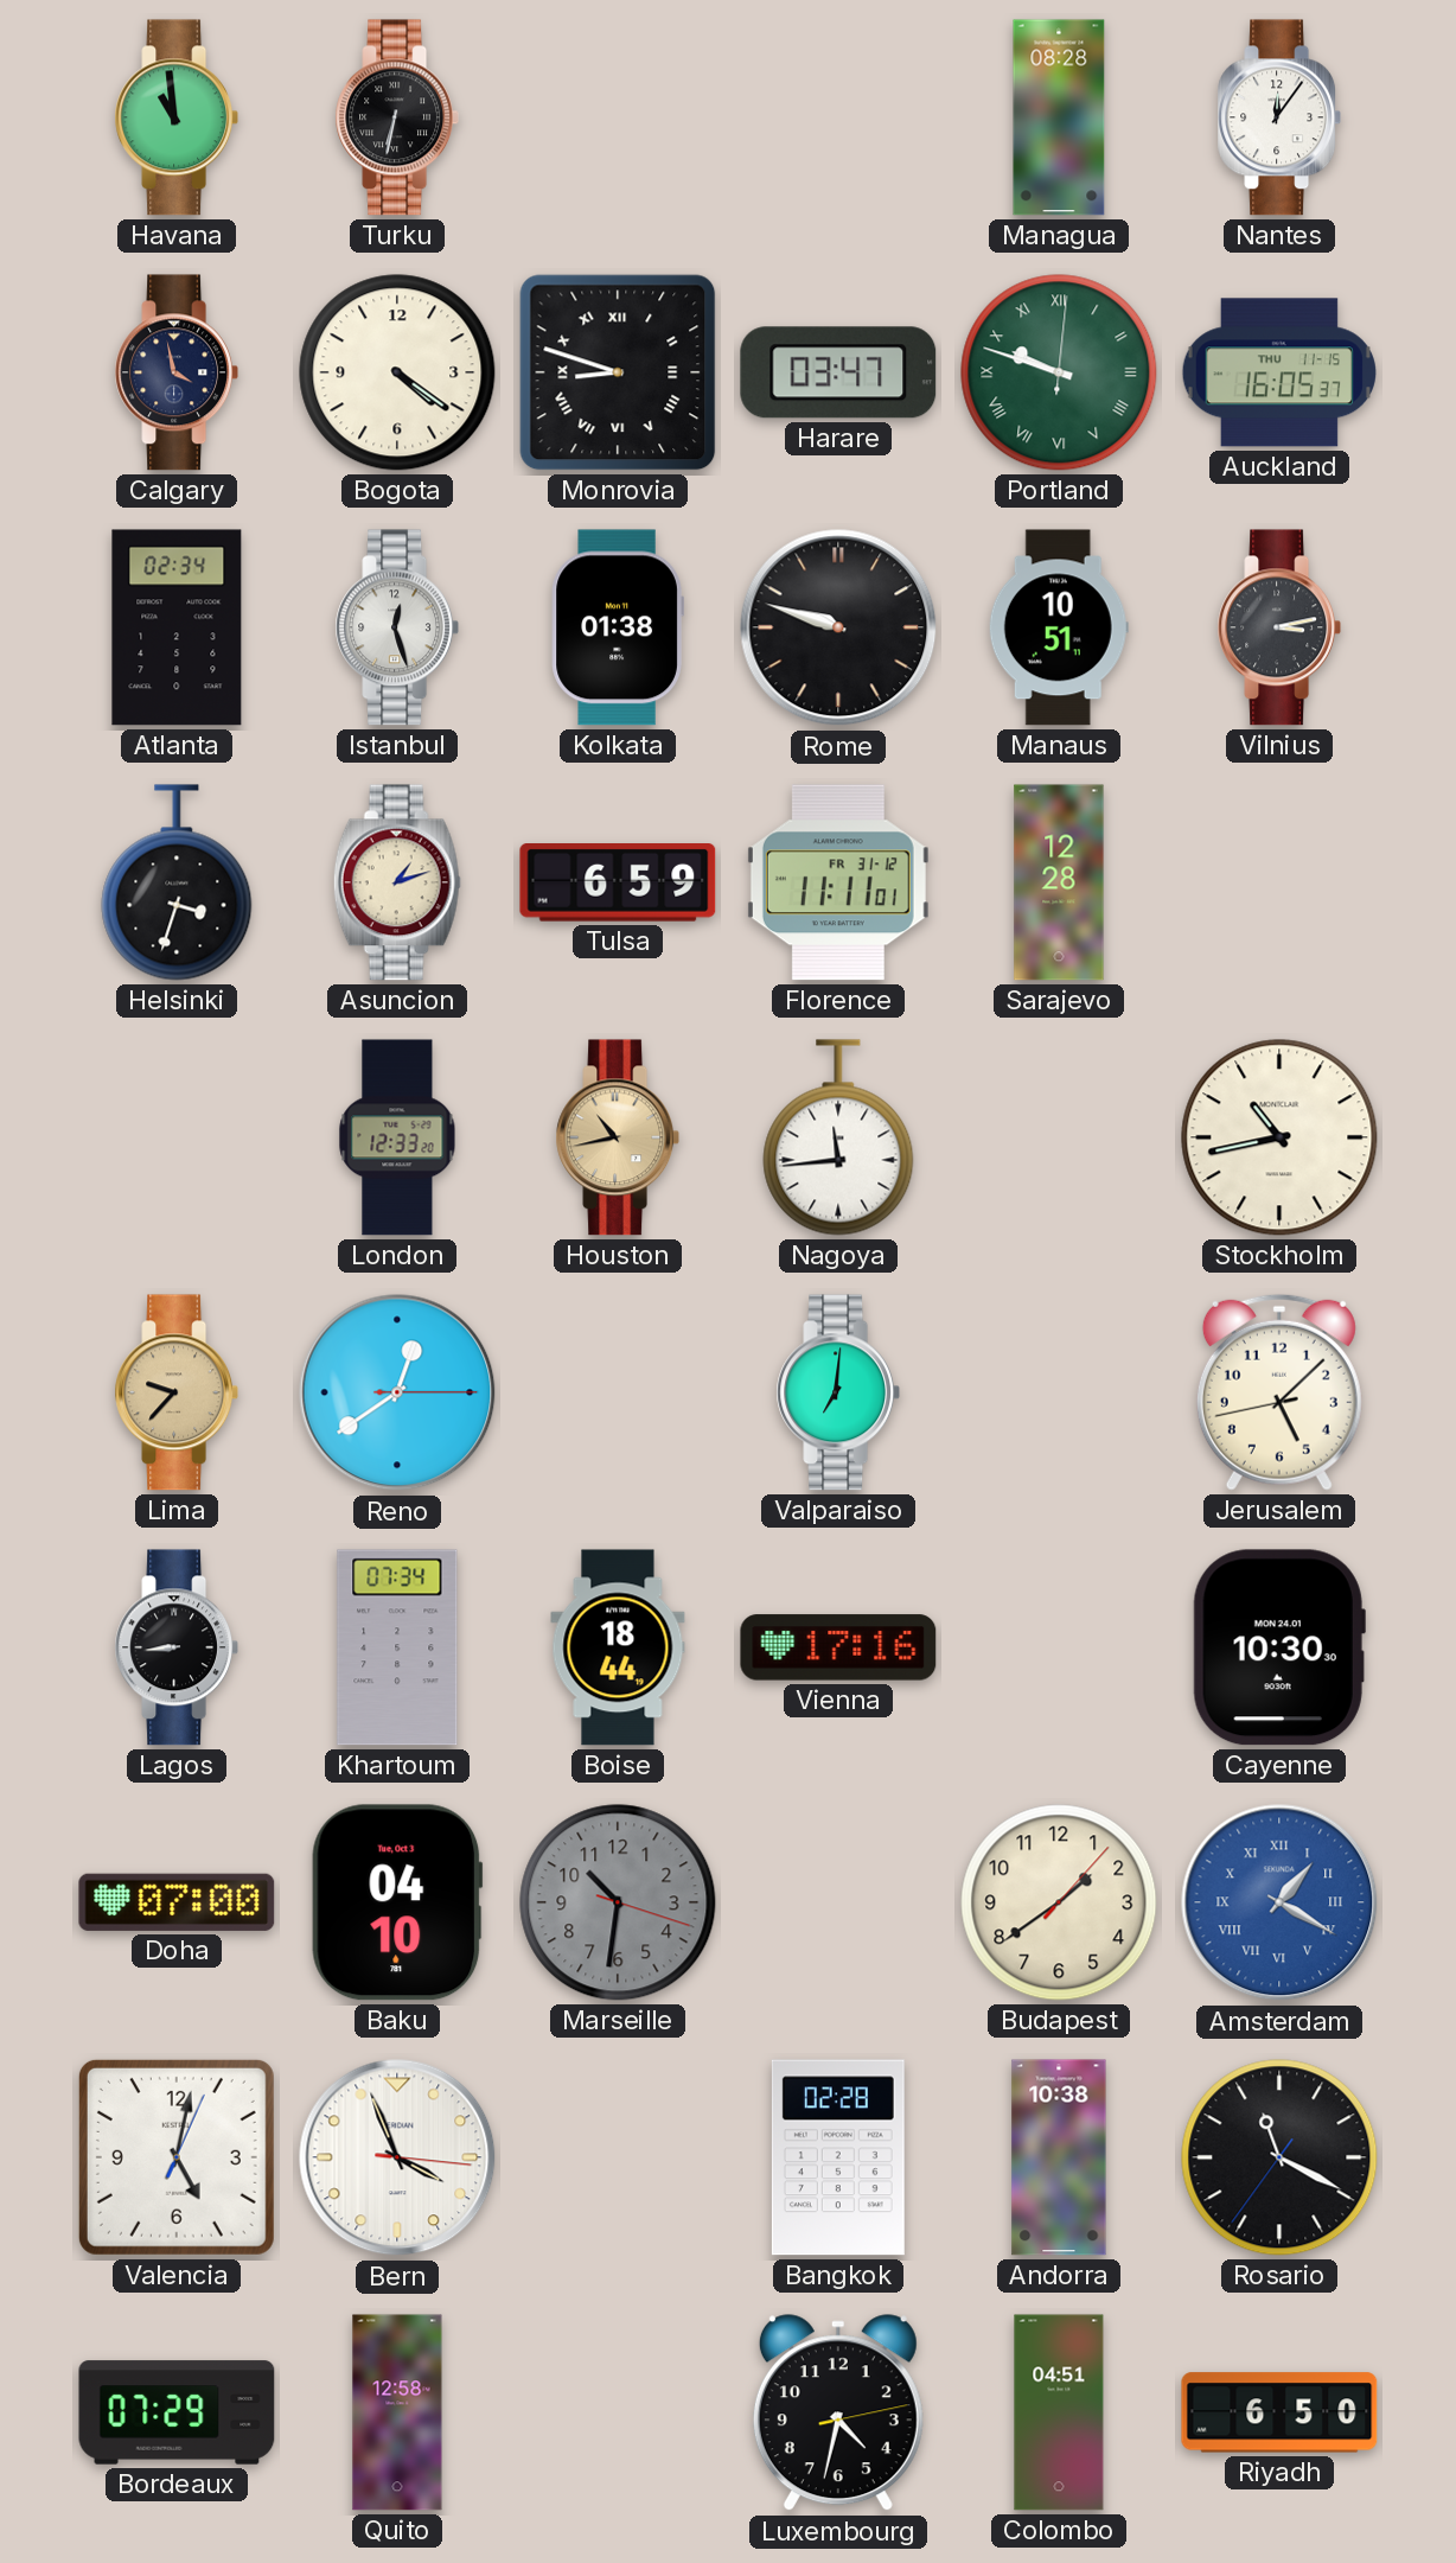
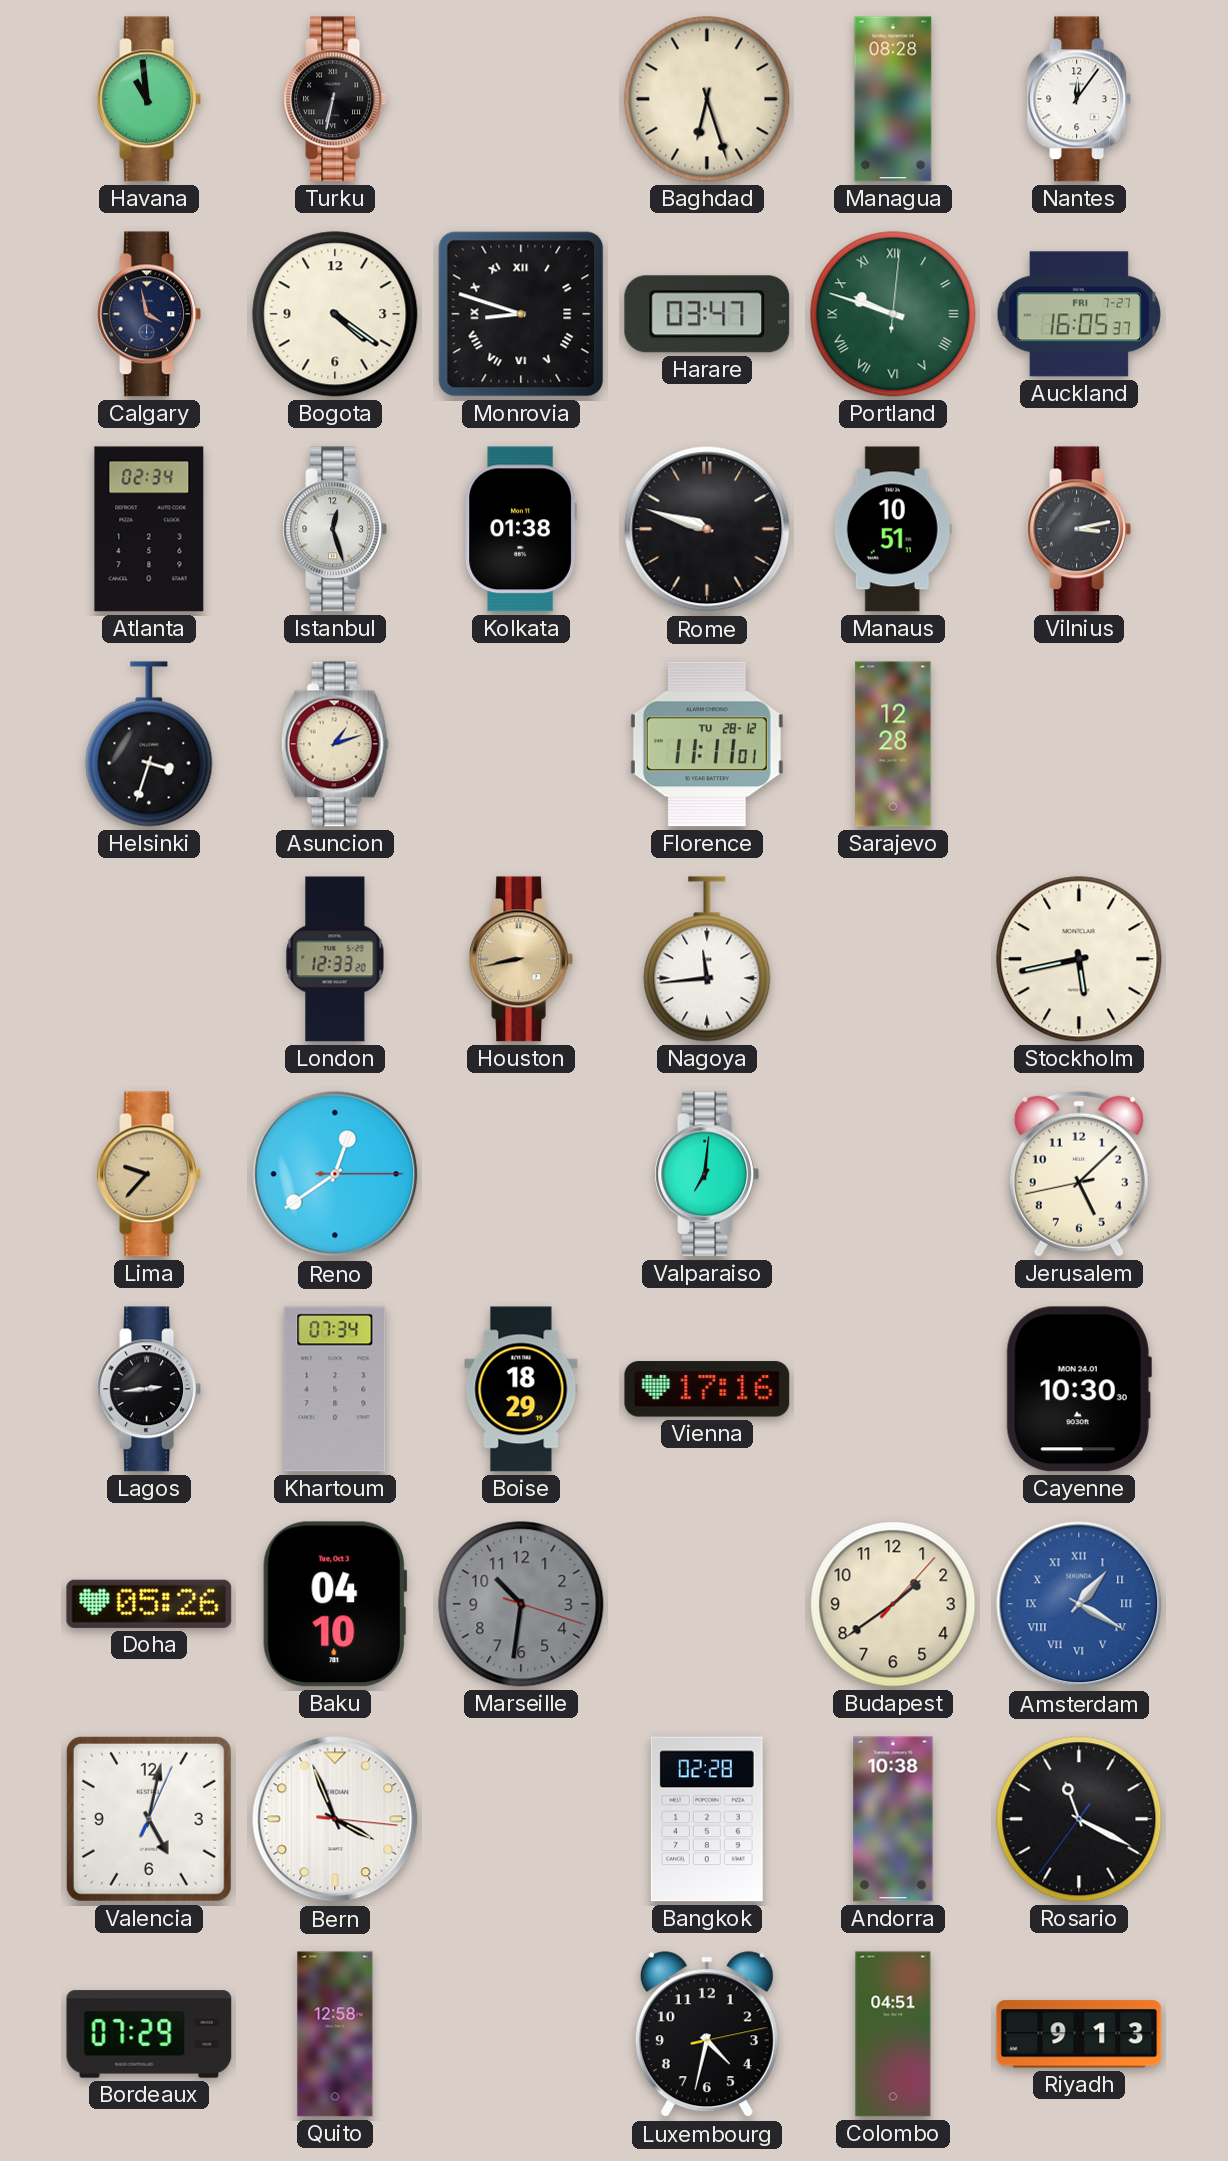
Baghdad: none -> 6:27 (707, 99)
Auckland date: THU 11-15 -> FRI 7-27 (1079, 314)
Tulsa: 6:59 -> none (618, 884)
Florence date: FR 31-12 -> TU 28-12 (707, 744)
Houston: 10:43 -> 8:43 (520, 959)
Stockholm: 10:43 -> 5:43 (1079, 959)
Lagos: 8:44 -> 2:44 (148, 1389)
Boise: 18:44 -> 18:29 (521, 1389)
Doha: 07:00 -> 05:26 (149, 1604)
Riyadh: 6:50 -> 9:13 (1079, 2034)
